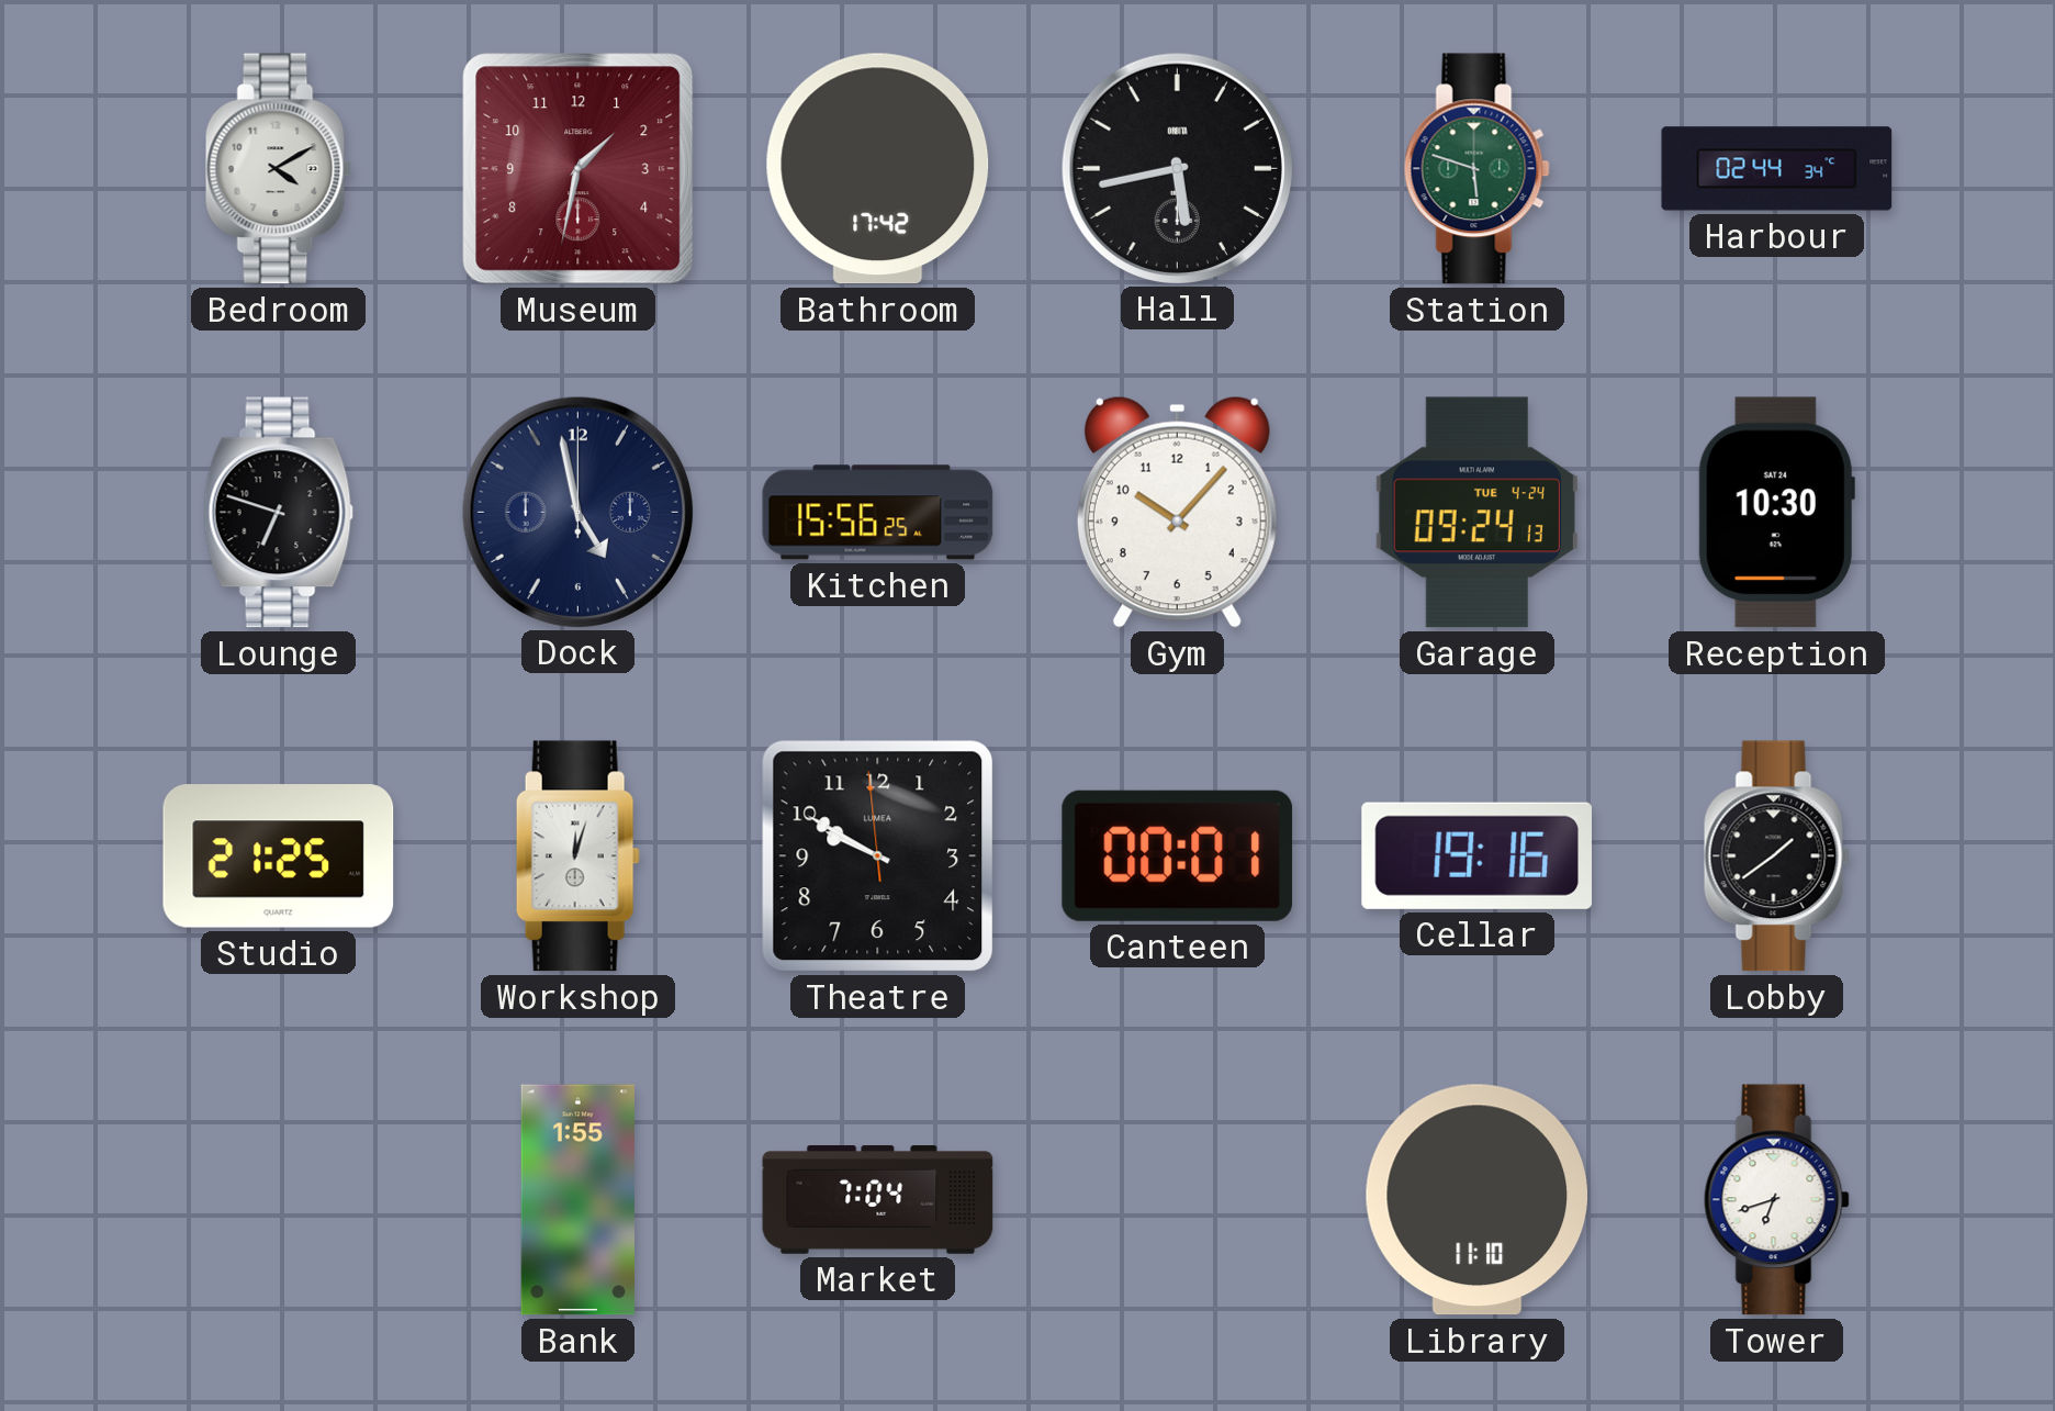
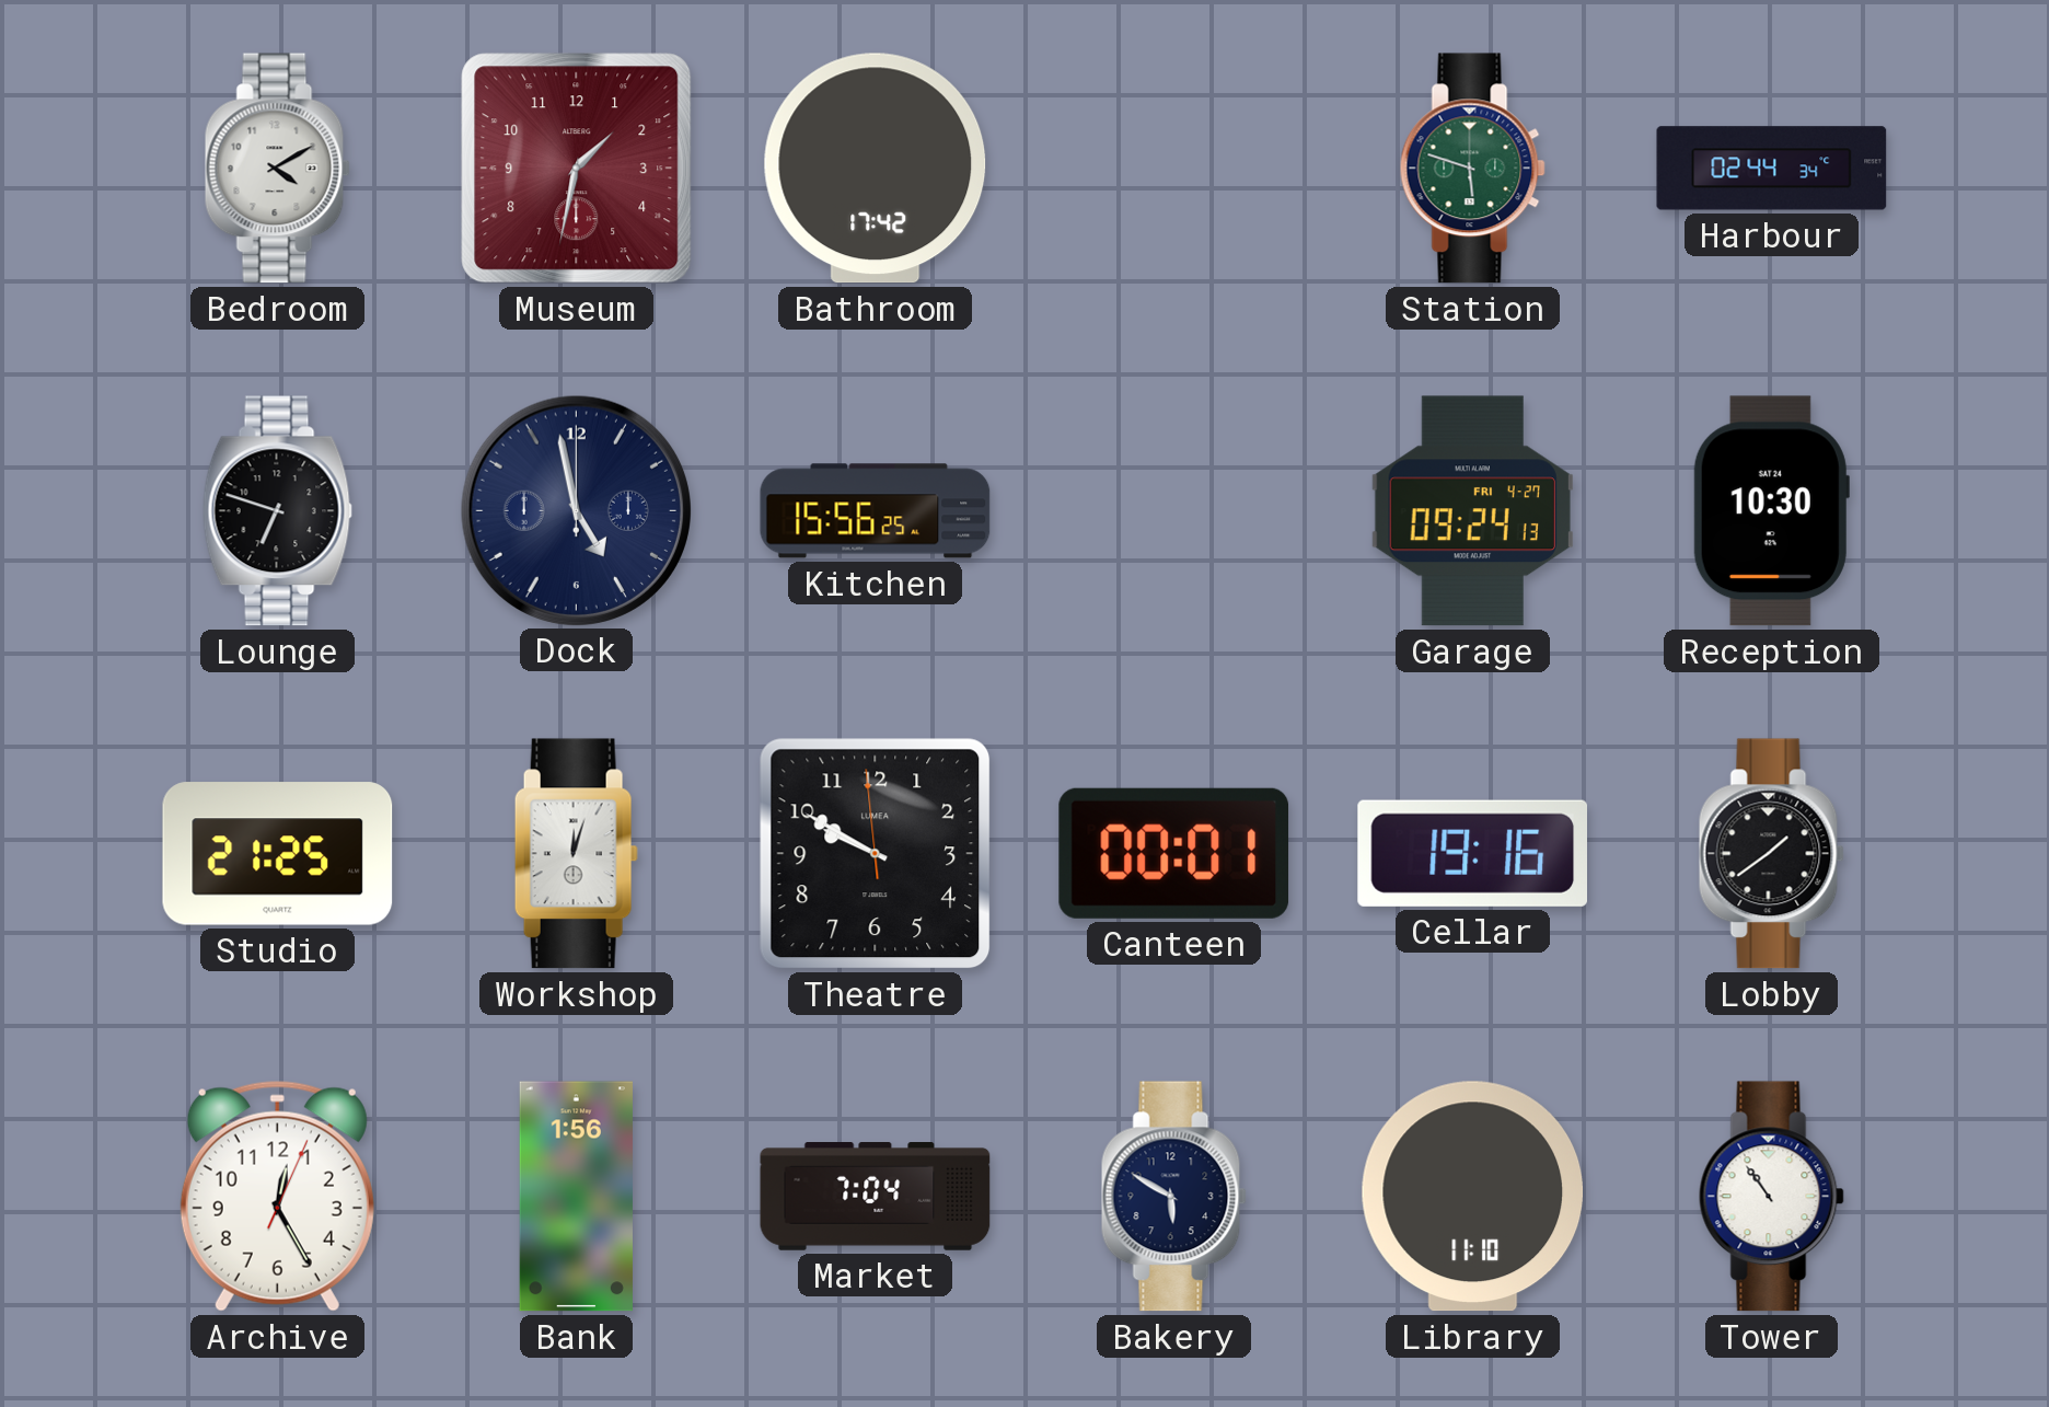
Hall: 5:43 -> none (1177, 168)
Gym: 10:07 -> none (1177, 512)
Garage date: TUE 4-24 -> FRI 4-27 (1472, 511)
Archive: none -> 12:25 (277, 1196)
Bank: 1:55 -> 1:56 (576, 1197)
Bakery: none -> 5:50 (1173, 1197)
Tower: 6:42 -> 10:54 (1771, 1197)
